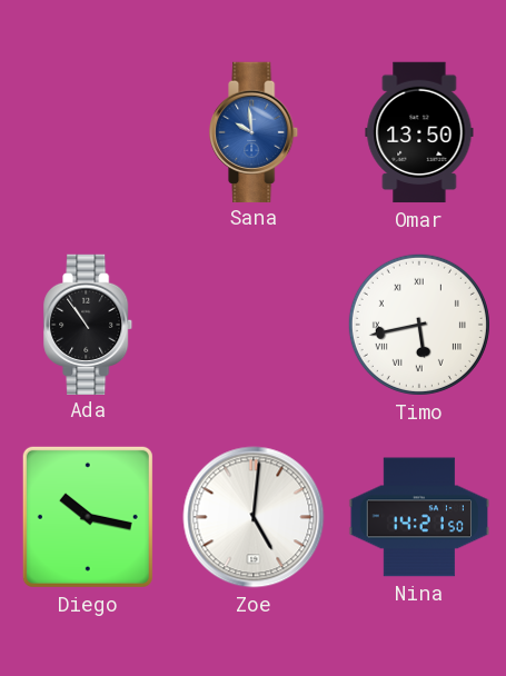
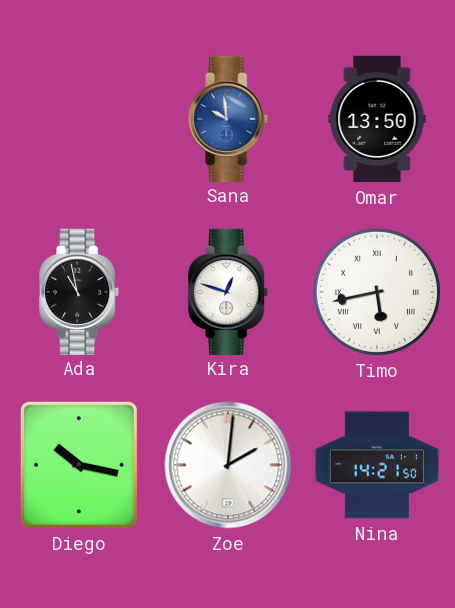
Ada: 10:54 -> 10:58 (80, 291)
Kira: none -> 12:48 (229, 291)
Zoe: 5:01 -> 2:01 (228, 465)
